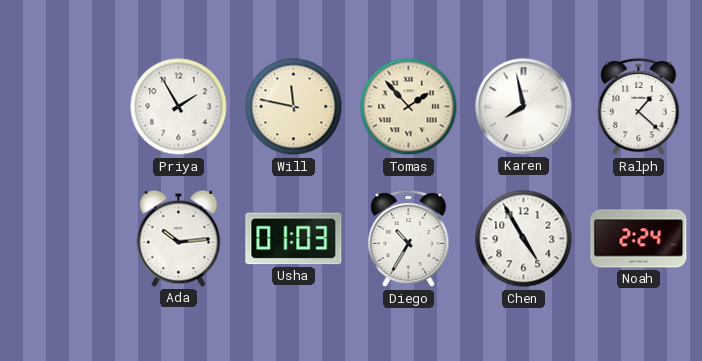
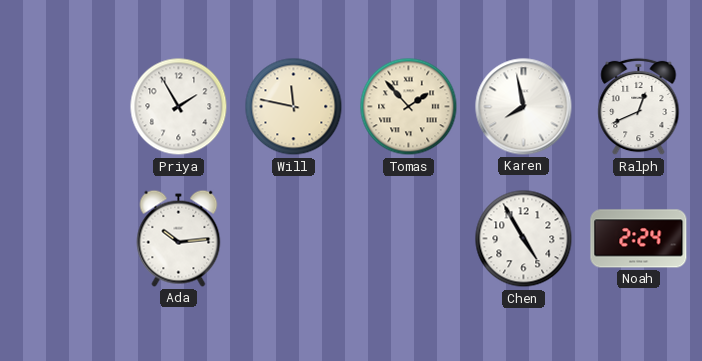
Ralph: 1:22 -> 12:41 (639, 107)
Usha: 01:03 -> none (294, 239)
Diego: 10:35 -> none (409, 239)
